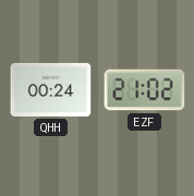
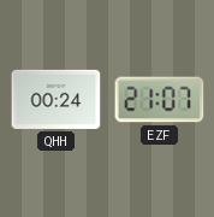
EZF: 21:02 -> 21:07 (160, 100)
